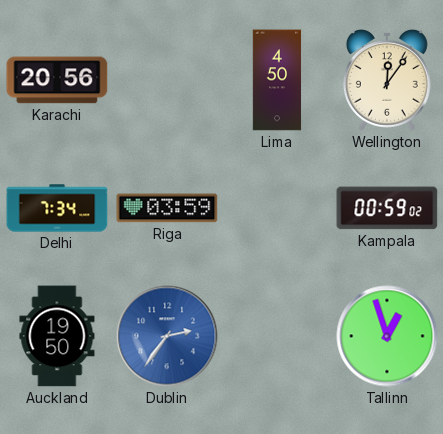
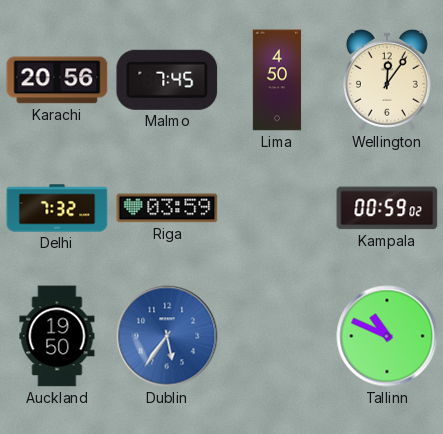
Malmo: none -> 7:45 (167, 80)
Delhi: 7:34 -> 7:32 (57, 208)
Dublin: 2:36 -> 5:36 (167, 336)
Tallinn: 12:57 -> 10:49 (387, 336)
